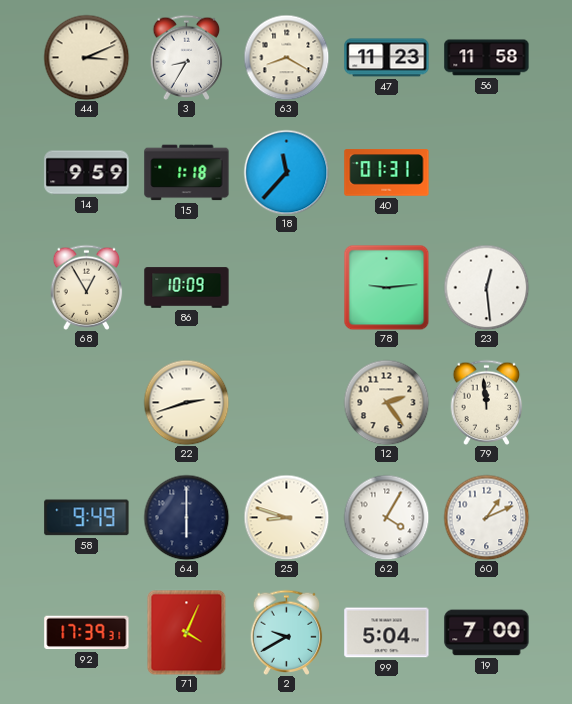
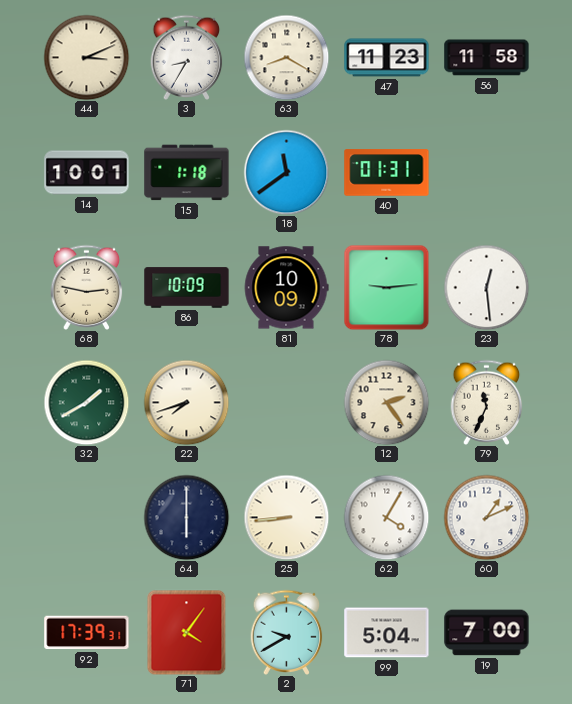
14: 9:59 -> 10:01 (87, 173)
18: 11:37 -> 11:39 (286, 172)
68: 12:55 -> 2:47 (87, 287)
81: none -> 10:09 (286, 288)
32: none -> 1:40 (86, 402)
22: 2:42 -> 7:42 (186, 402)
79: 11:59 -> 11:34 (487, 402)
58: 9:49 -> none (87, 518)
25: 8:48 -> 8:44 (286, 517)
71: 4:04 -> 4:06 (187, 632)
